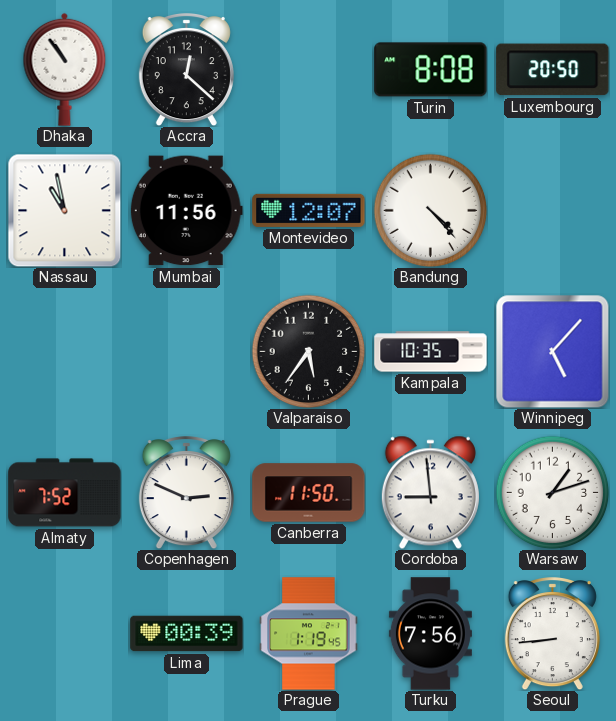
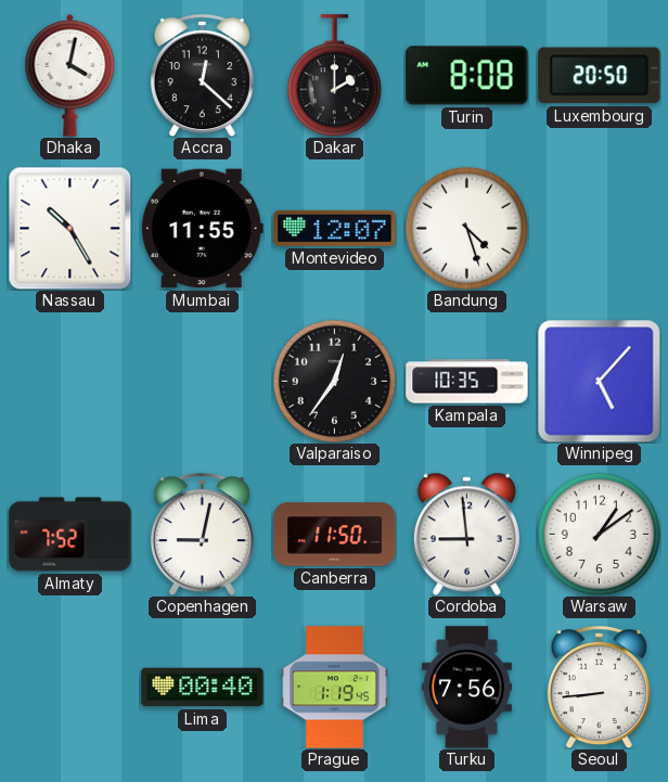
Dhaka: 10:54 -> 4:02 (70, 75)
Dakar: none -> 2:00 (335, 76)
Nassau: 10:58 -> 10:25 (69, 228)
Mumbai: 11:56 -> 11:55 (202, 229)
Bandung: 4:23 -> 4:27 (466, 228)
Valparaiso: 5:36 -> 12:36 (334, 381)
Copenhagen: 2:49 -> 9:02 (202, 535)
Warsaw: 1:12 -> 1:09 (599, 534)
Lima: 00:39 -> 00:40 (203, 688)
